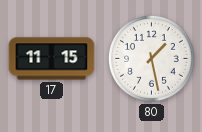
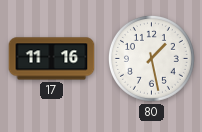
17: 11:15 -> 11:16 (52, 59)
